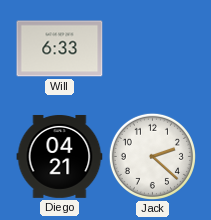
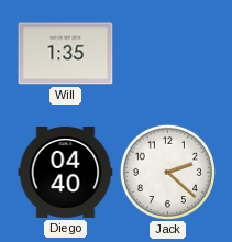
Will: 6:33 -> 1:35 (66, 54)
Diego: 04:21 -> 04:40 (66, 172)
